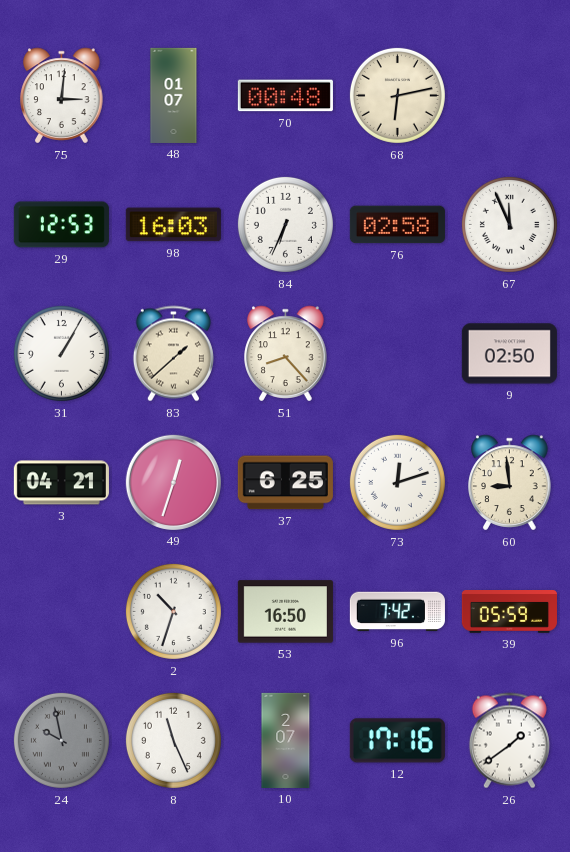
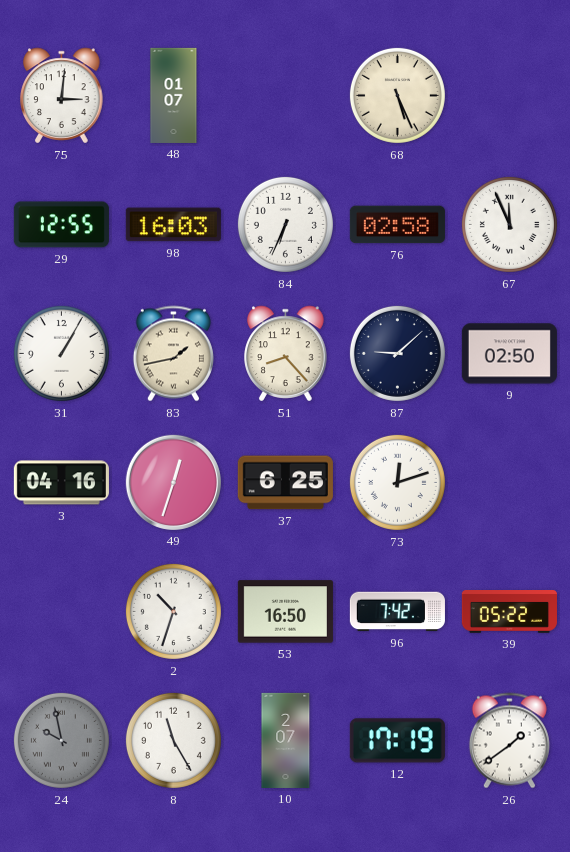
70: 00:48 -> none (285, 96)
68: 6:13 -> 5:26 (397, 95)
29: 12:53 -> 12:55 (61, 225)
83: 1:38 -> 1:43 (173, 354)
87: none -> 9:08 (397, 353)
3: 04:21 -> 04:16 (61, 483)
60: 8:59 -> none (510, 483)
39: 05:59 -> 05:22 (509, 612)
8: 11:26 -> 11:25 (173, 740)
12: 17:16 -> 17:19 (397, 741)
